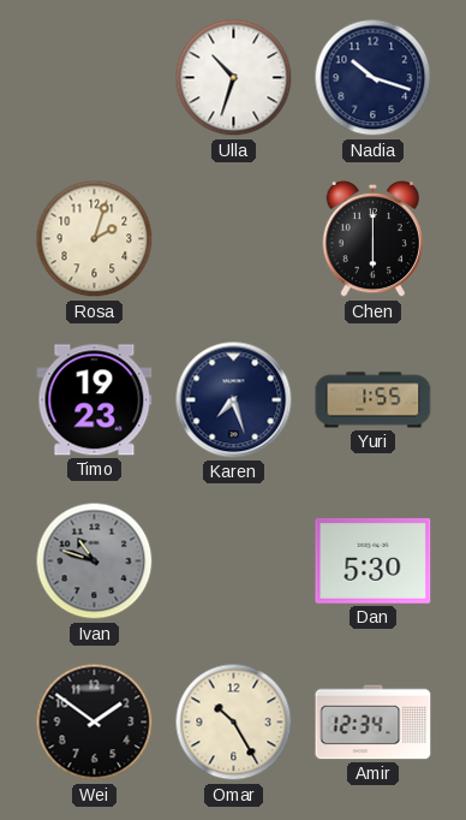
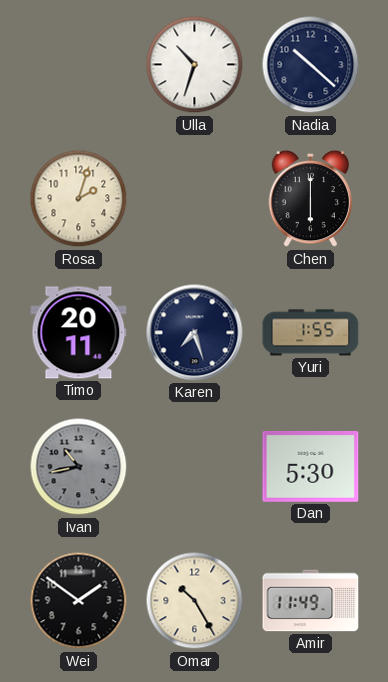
Nadia: 10:18 -> 10:22 (311, 65)
Timo: 19:23 -> 20:11 (79, 333)
Ivan: 10:48 -> 10:43 (79, 467)
Amir: 12:34 -> 11:49 (311, 601)
